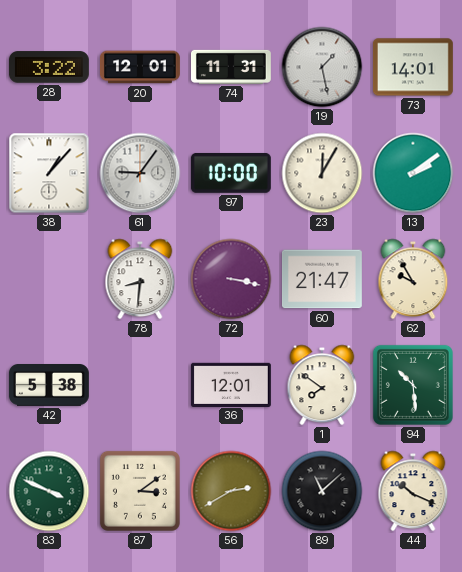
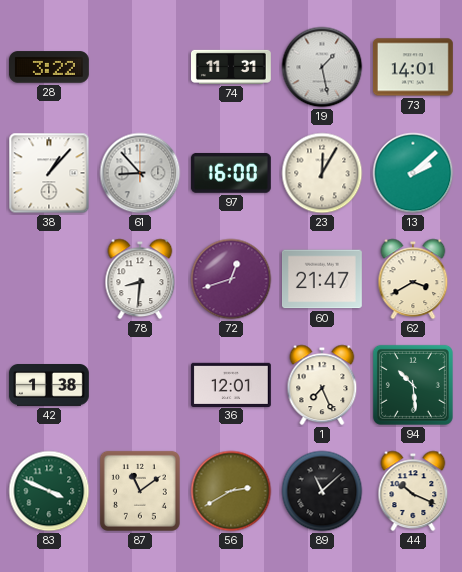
20: 12:01 -> none (140, 67)
61: 9:06 -> 8:53 (140, 173)
97: 10:00 -> 16:00 (231, 173)
13: 2:09 -> 2:08 (413, 173)
72: 3:17 -> 12:42 (231, 279)
62: 9:55 -> 3:40 (413, 279)
42: 5:38 -> 1:38 (49, 386)
1: 7:51 -> 7:26 (322, 385)
87: 3:09 -> 11:09 (140, 491)
